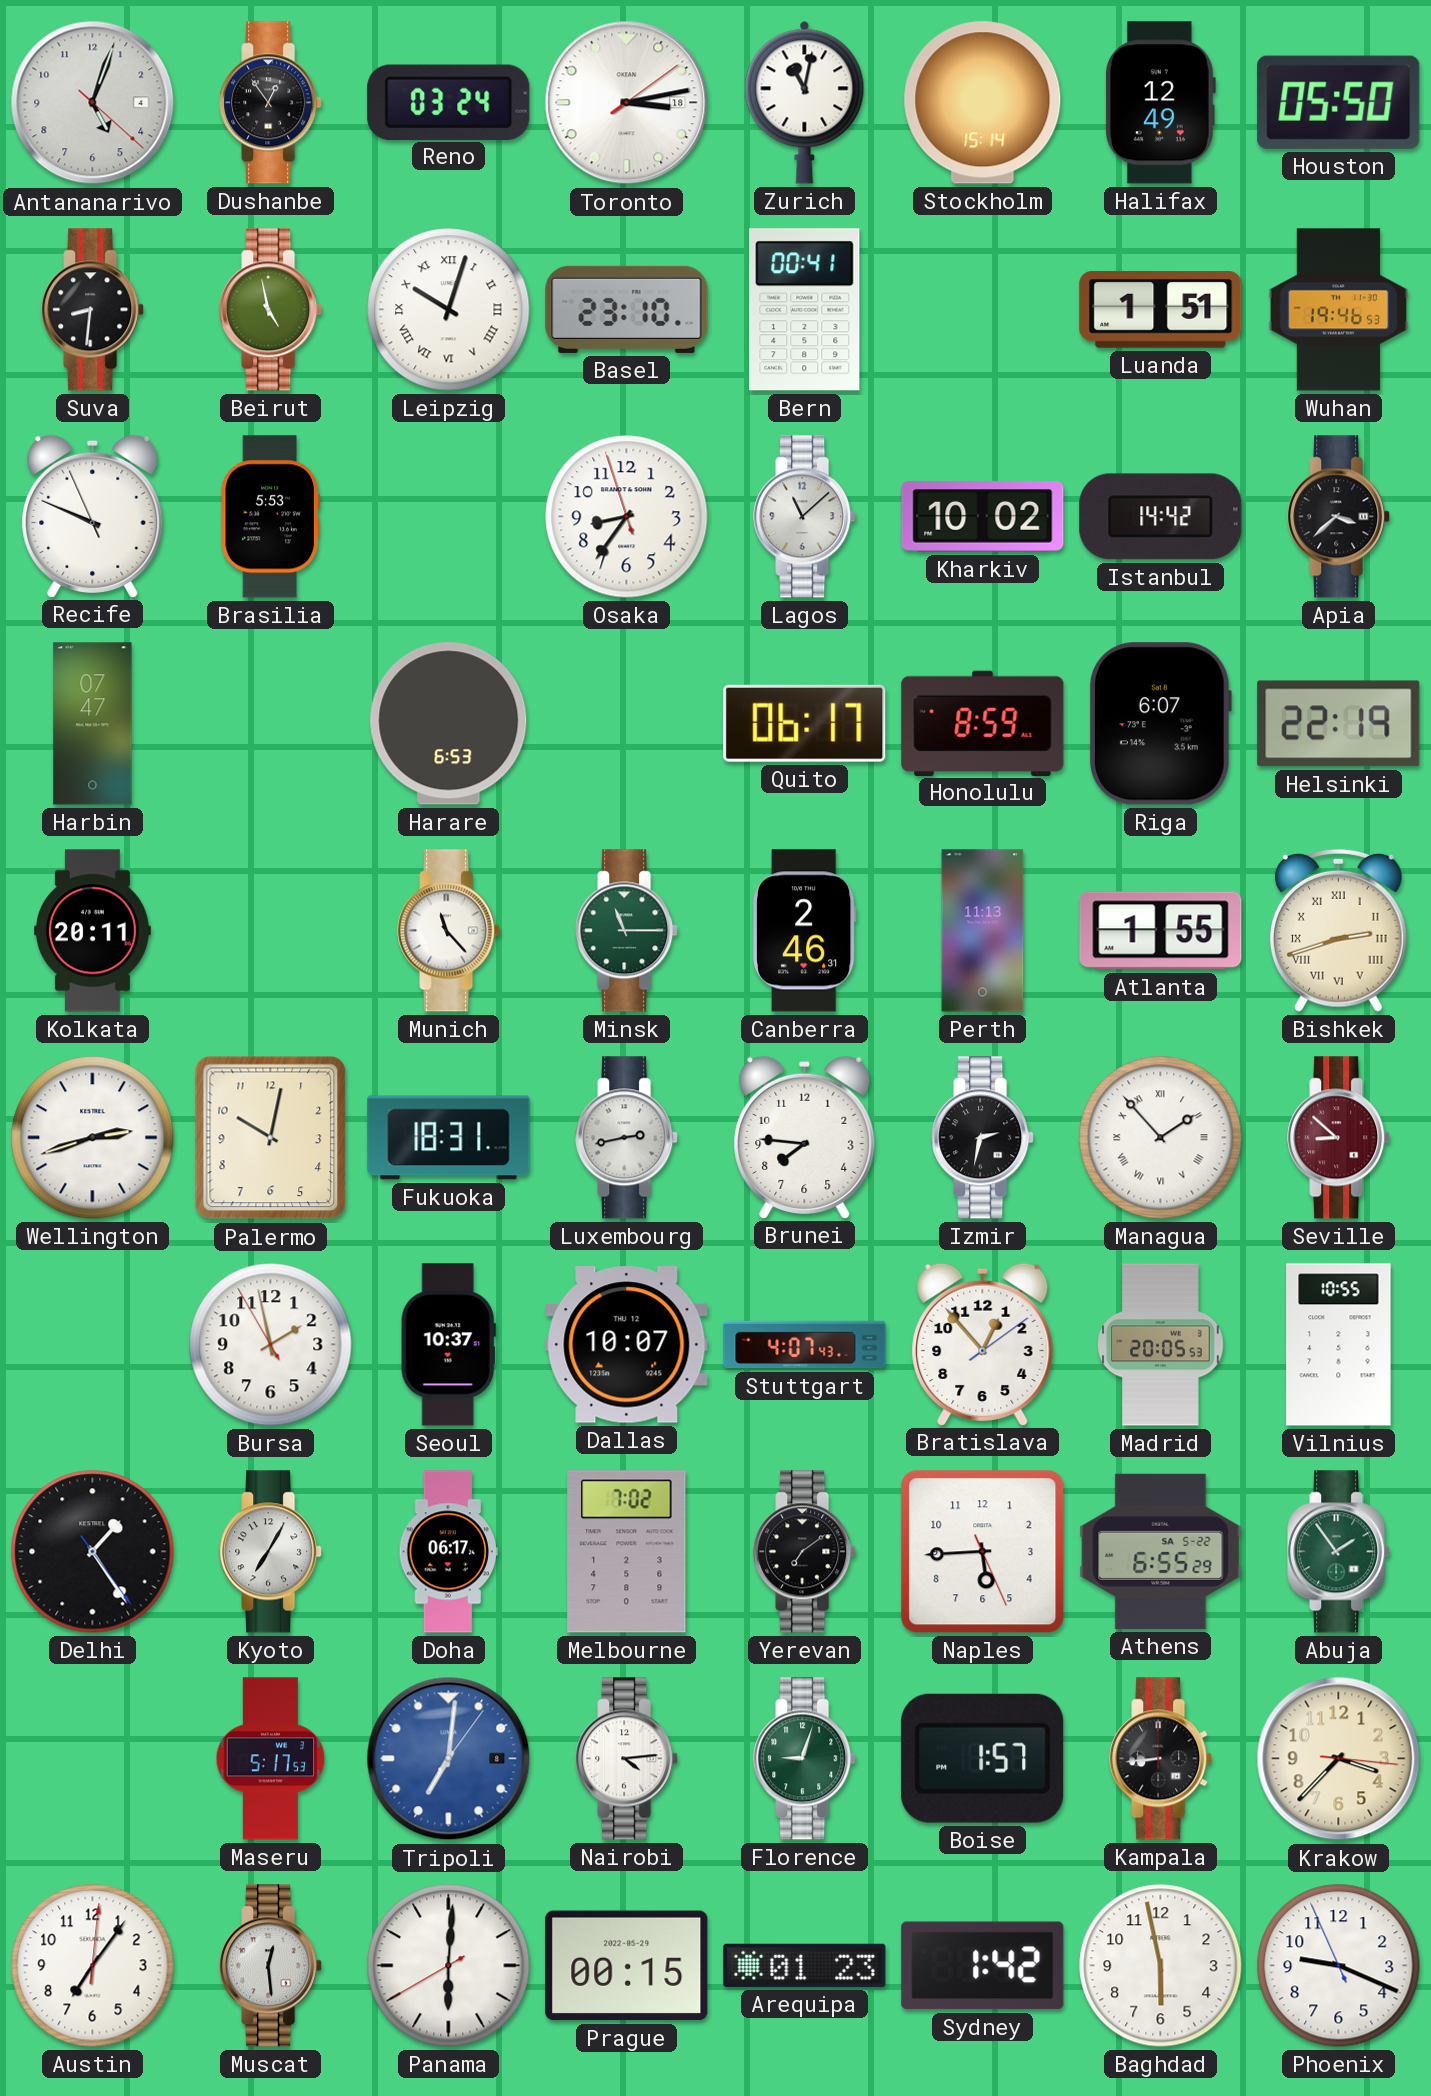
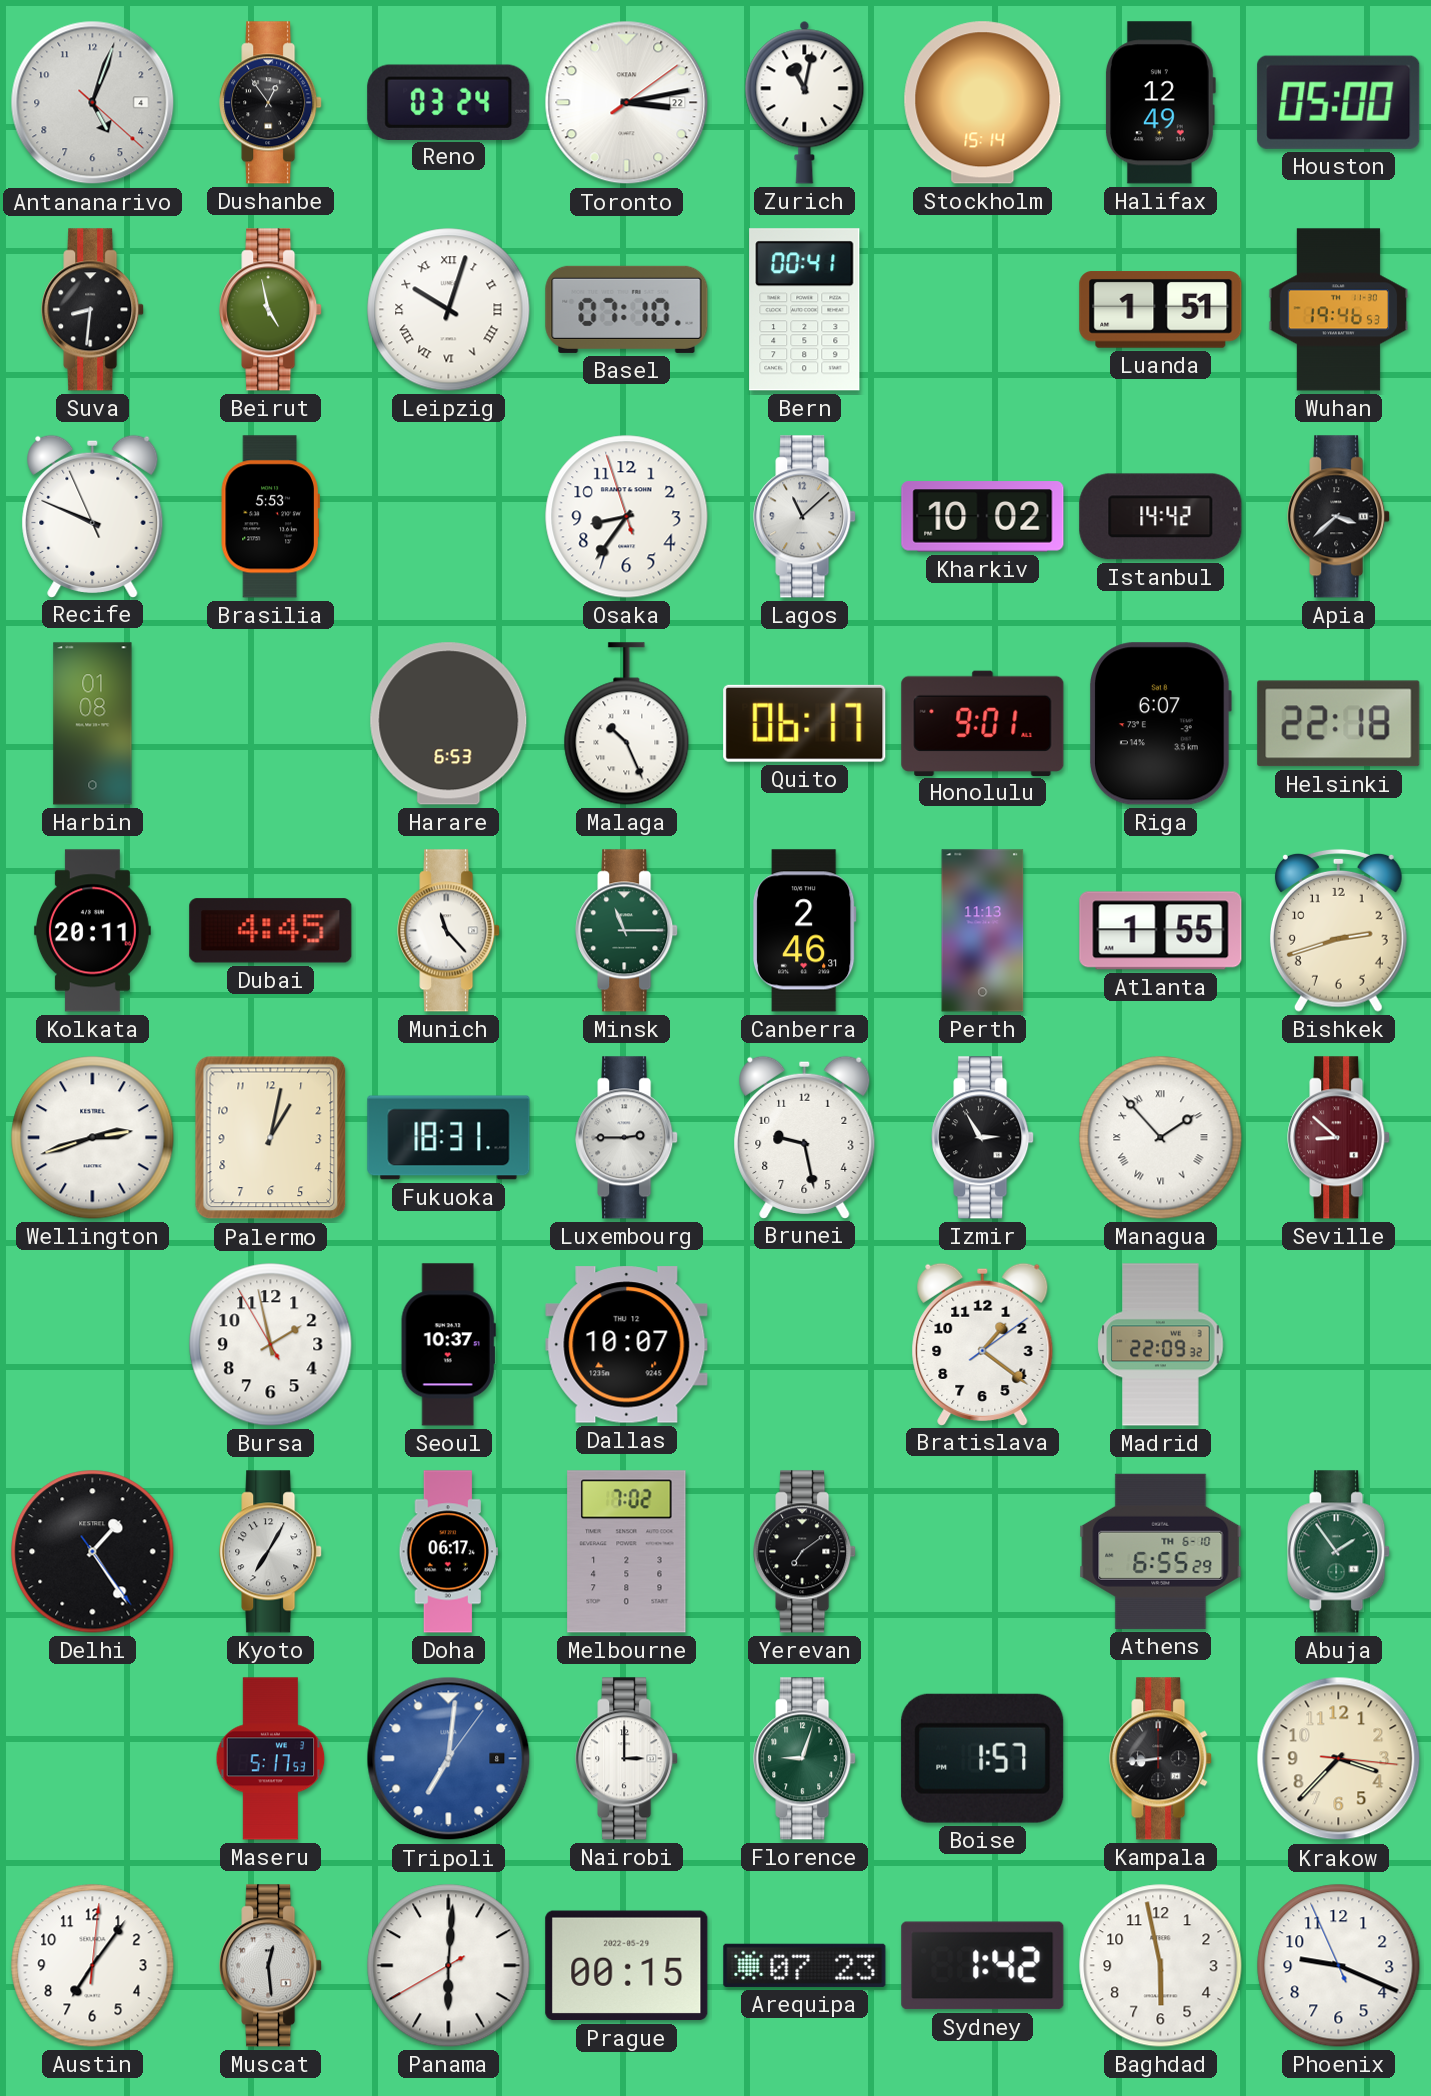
Toronto date: 18 -> 22 (627, 103)
Houston: 05:50 -> 05:00 (1339, 102)
Basel: 23:10 -> 07:10 (627, 309)
Harbin: 07:47 -> 01:08 (93, 724)
Malaga: none -> 10:26 (627, 724)
Honolulu: 8:59 -> 9:01 (983, 723)
Helsinki: 22:19 -> 22:18 (1339, 724)
Dubai: none -> 4:45 (271, 931)
Bishkek numerals: Roman -> Arabic (1338, 930)
Palermo: 10:02 -> 1:02 (271, 1138)
Luxembourg: 2:43 -> 2:45 (627, 1138)
Brunei: 7:46 -> 9:28 (805, 1137)
Izmir: 2:32 -> 2:55 (983, 1138)
Stuttgart: 4:07 -> none (805, 1345)
Bratislava: 12:53 -> 1:21 (983, 1344)
Madrid: 20:05 -> 22:09 (1161, 1345)
Vilnius: 10:55 -> none (1339, 1345)
Naples: 5:44 -> none (983, 1552)
Athens date: SA 5-22 -> TH 6-10 (1161, 1551)
Nairobi: 4:14 -> 3:00 (627, 1759)
Arequipa: 01:23 -> 07:23 (805, 1965)
